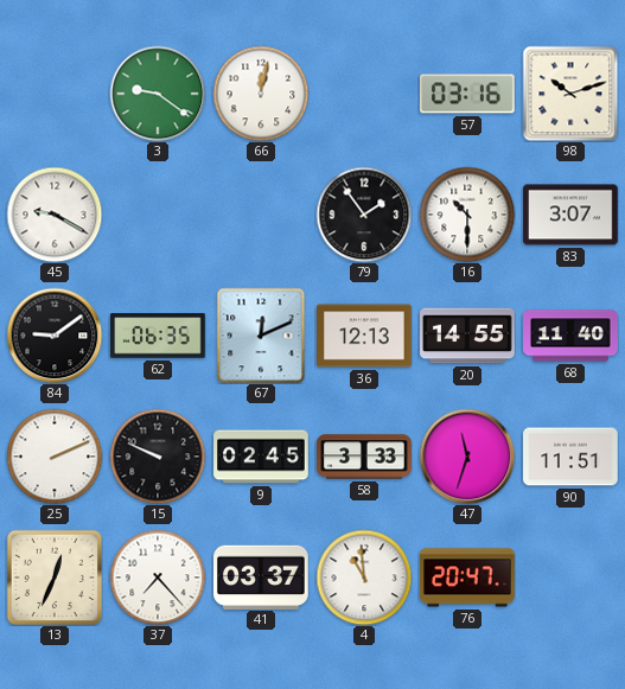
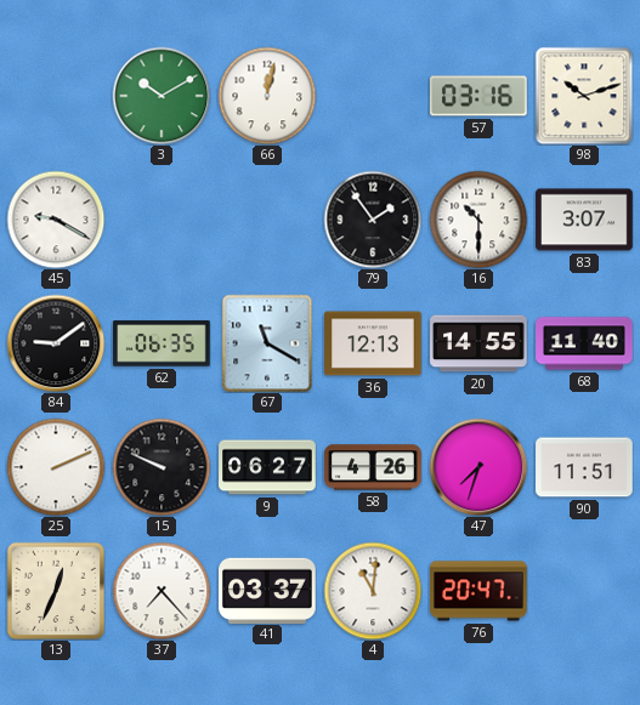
3: 9:21 -> 10:10 (162, 96)
67: 12:11 -> 11:20 (267, 343)
9: 02:45 -> 06:27 (267, 467)
58: 3:33 -> 4:26 (373, 467)
47: 11:33 -> 7:33 (478, 467)
4: 10:59 -> 11:01 (373, 591)
